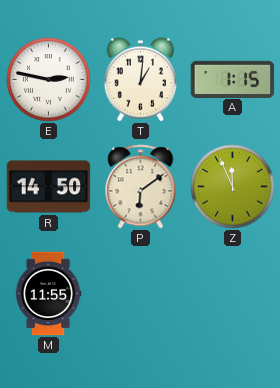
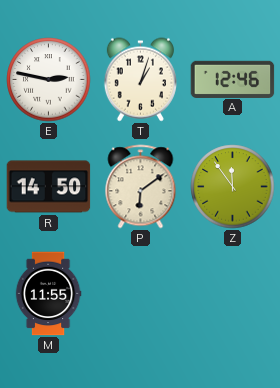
T: 1:01 -> 1:03 (140, 80)
A: 1:15 -> 12:46 (233, 79)
Z: 11:56 -> 11:54 (233, 187)
